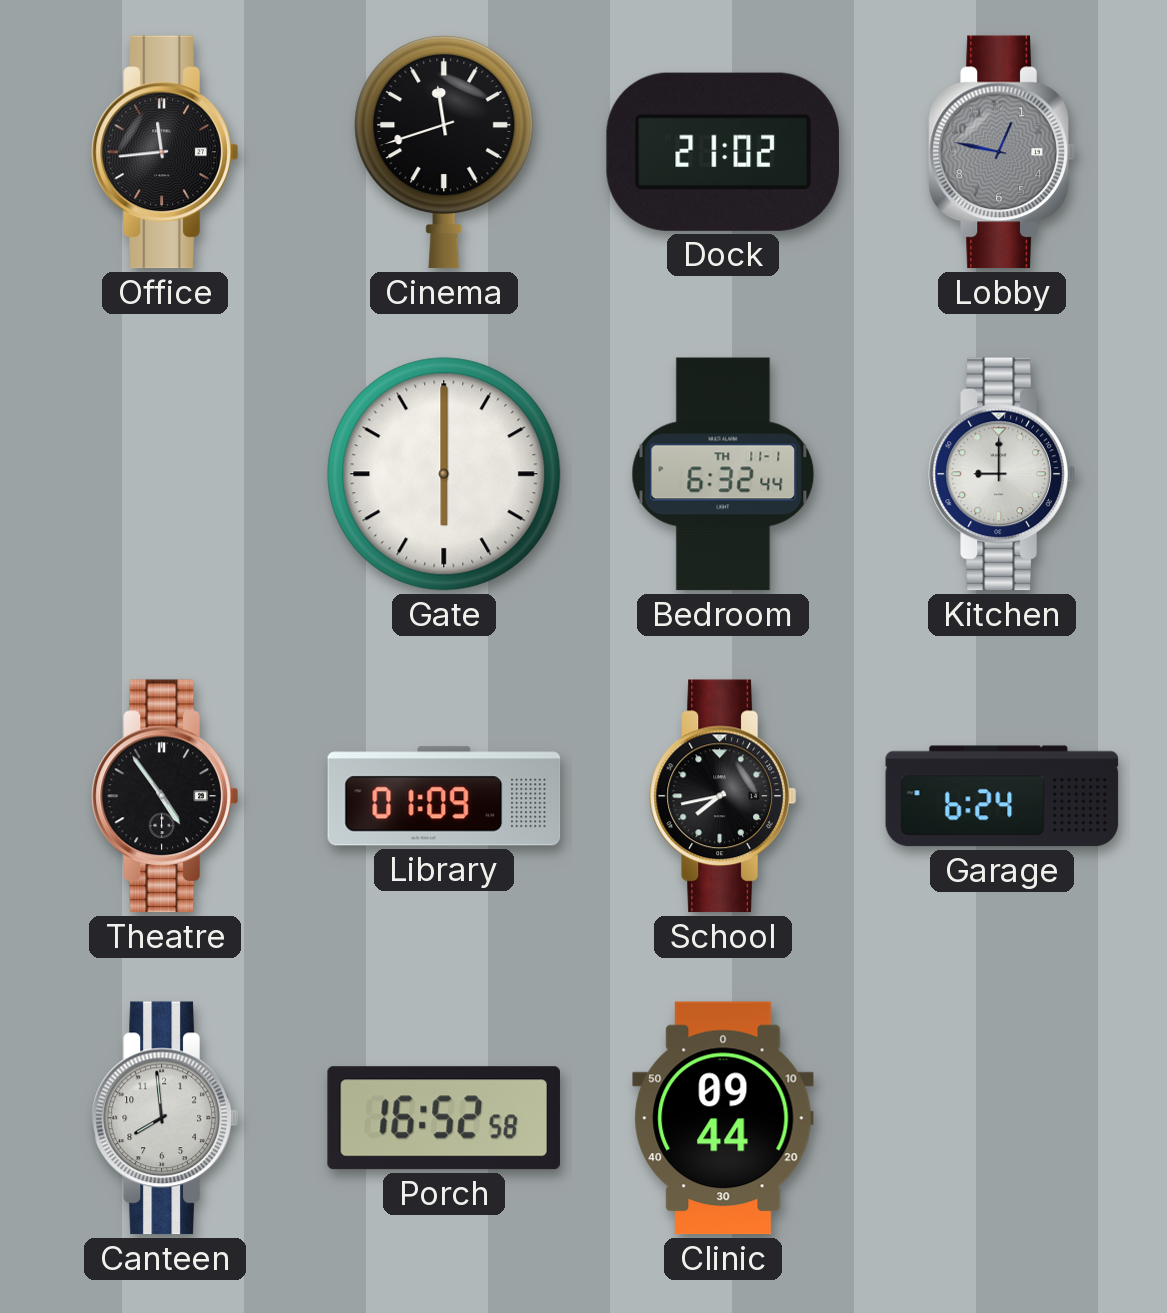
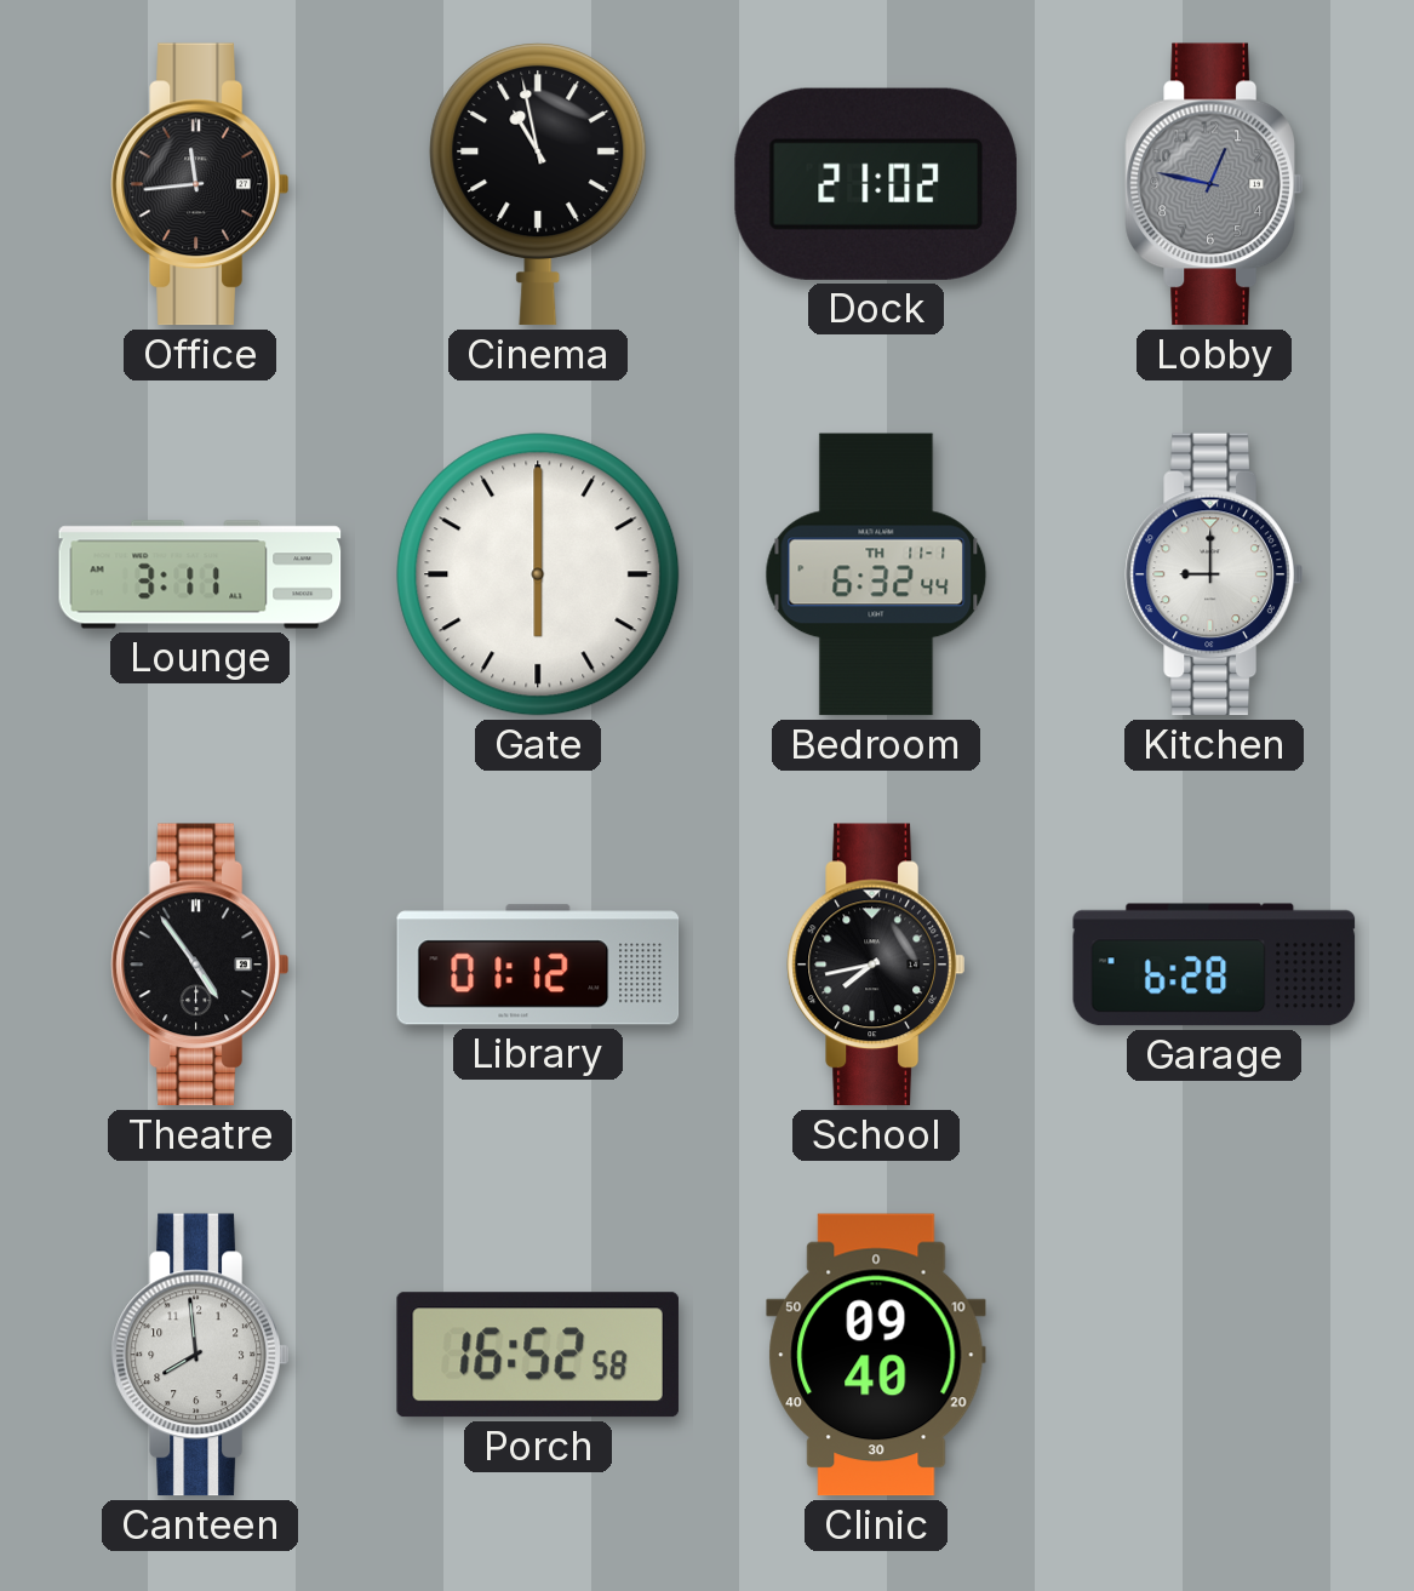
Cinema: 11:42 -> 10:58 (538, 185)
Lounge: none -> 3:11 (200, 574)
Library: 01:09 -> 01:12 (538, 965)
Garage: 6:24 -> 6:28 (1214, 965)
Clinic: 09:44 -> 09:40 (876, 1355)
